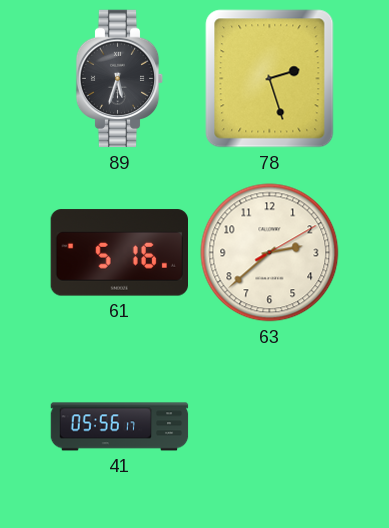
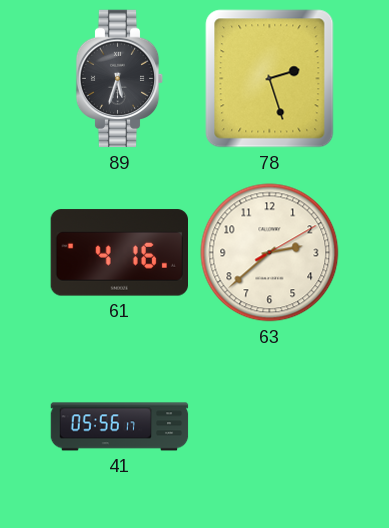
61: 5:16 -> 4:16 (119, 253)
